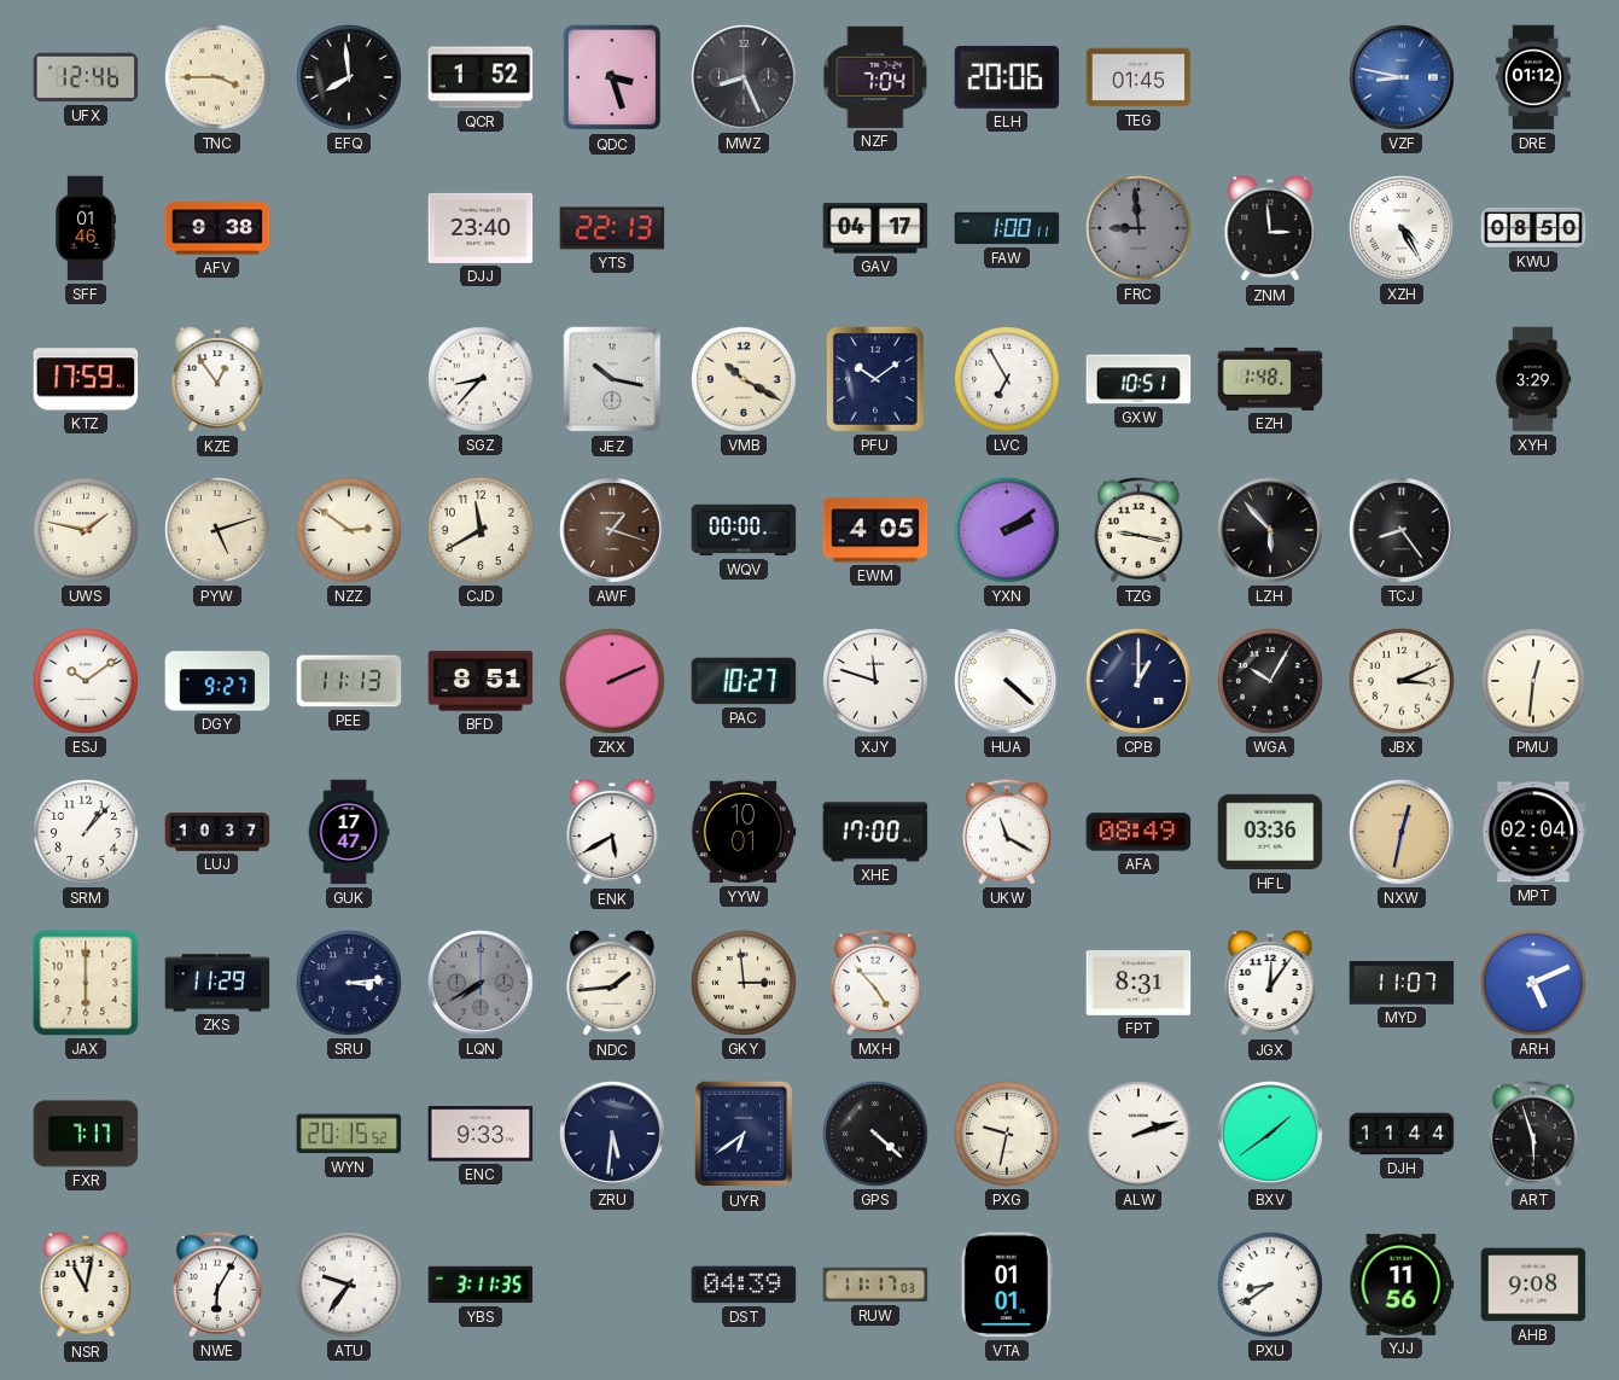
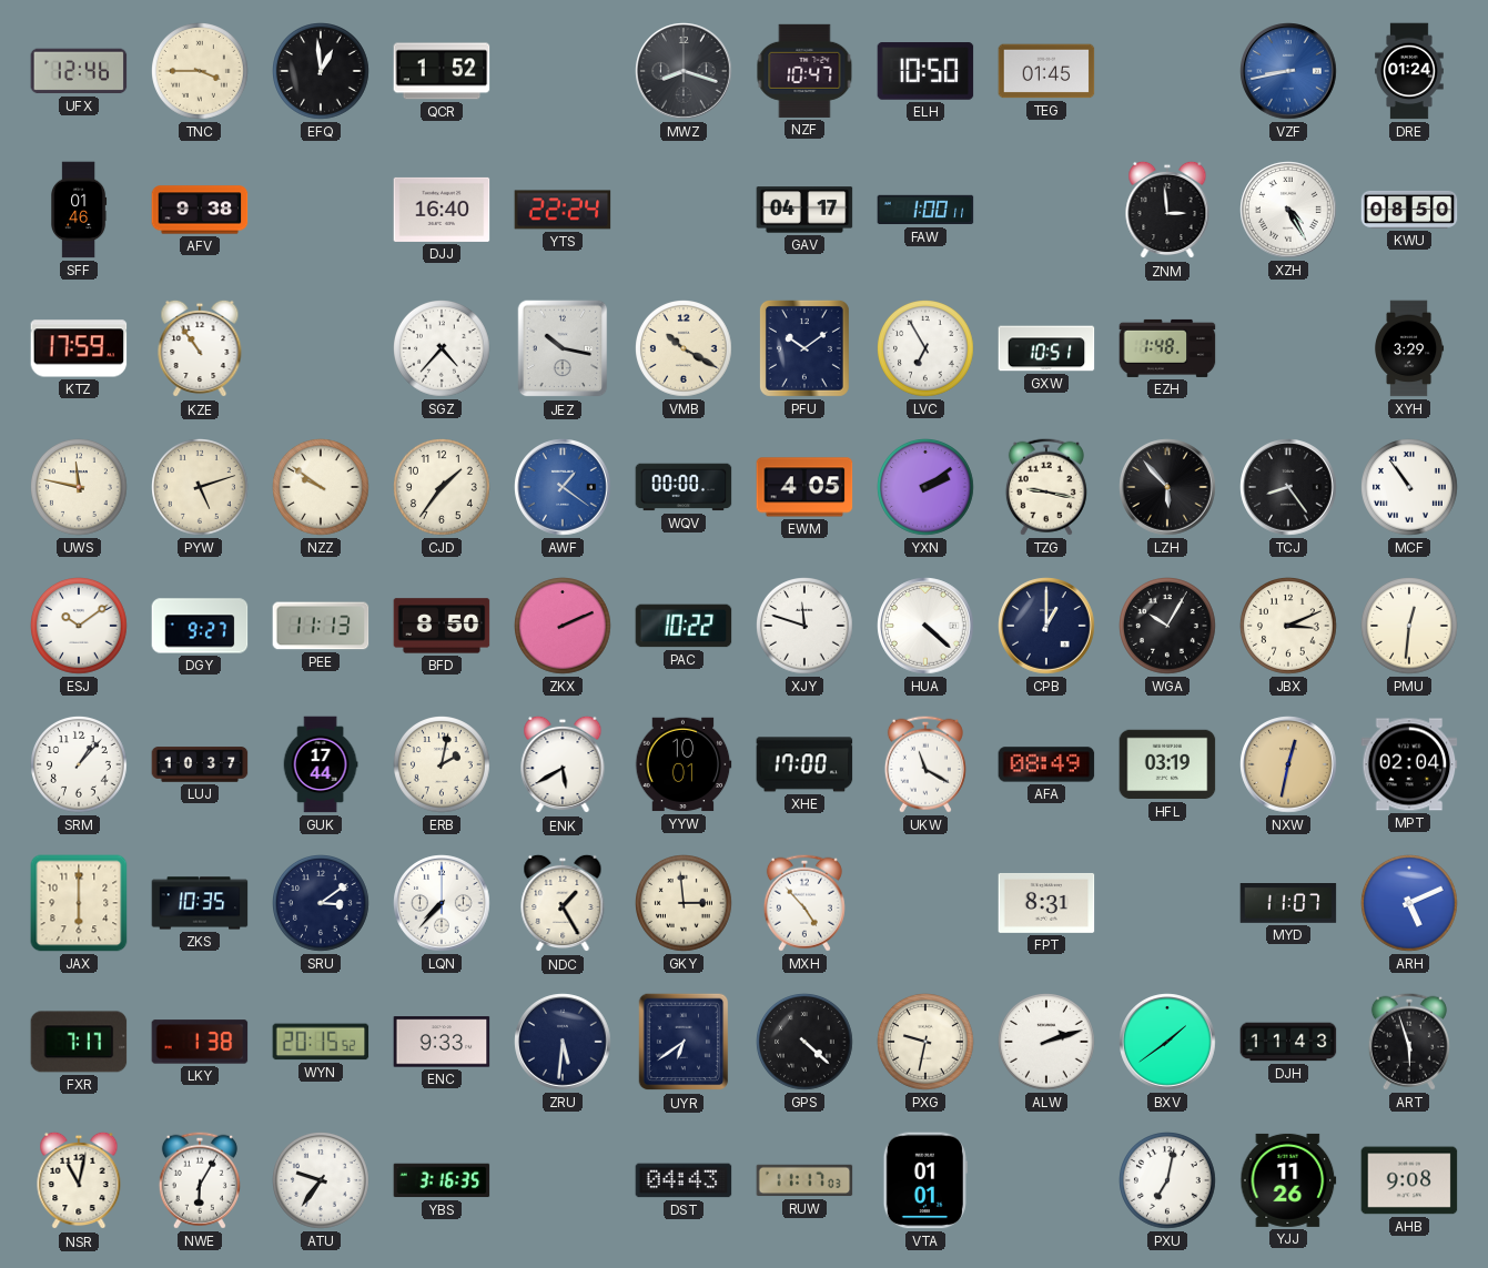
EFQ: 7:59 -> 12:59 (322, 72)
QDC: 3:27 -> none (612, 77)
MWZ: 8:26 -> 8:18 (684, 71)
NZF: 7:04 -> 10:47 (804, 71)
ELH: 20:06 -> 10:50 (925, 71)
VZF: 8:47 -> 8:43 (1288, 71)
DRE: 01:12 -> 01:24 (1409, 71)
DJJ: 23:40 -> 16:40 (442, 210)
YTS: 22:13 -> 22:24 (563, 210)
FRC: 8:59 -> none (1140, 229)
KZE: 12:54 -> 10:54 (200, 348)
SGZ: 8:37 -> 4:37 (443, 349)
UWS: 1:47 -> 11:47 (80, 488)
NZZ: 2:51 -> 9:51 (322, 488)
CJD: 11:40 -> 1:36 (443, 488)
AWF: 1:18 -> 1:21 (563, 487)
AWF dial: brown -> blue (563, 487)
MCF: none -> 10:54 (1410, 488)
BFD: 8:51 -> 8:50 (442, 626)
PAC: 10:27 -> 10:22 (684, 626)
GUK: 17:47 -> 17:44 (321, 764)
ERB: none -> 2:02 (443, 765)
HFL: 03:36 -> 03:19 (1167, 764)
ZKS: 11:29 -> 10:35 (200, 903)
SRU: 3:14 -> 3:09 (322, 904)
LQN: 7:40 -> 7:37 (442, 903)
LQN dial: grey -> white (442, 903)
NDC: 1:44 -> 1:25 (563, 903)
JGX: 12:06 -> none (1270, 983)
LKY: none -> 1:38 (200, 1042)
DJH: 11:44 -> 11:43 (1288, 1042)
YBS: 3:11 -> 3:16 (442, 1180)
DST: 04:39 -> 04:43 (684, 1180)
PXU: 8:39 -> 7:02 (1168, 1181)
YJJ: 11:56 -> 11:26 (1288, 1180)
